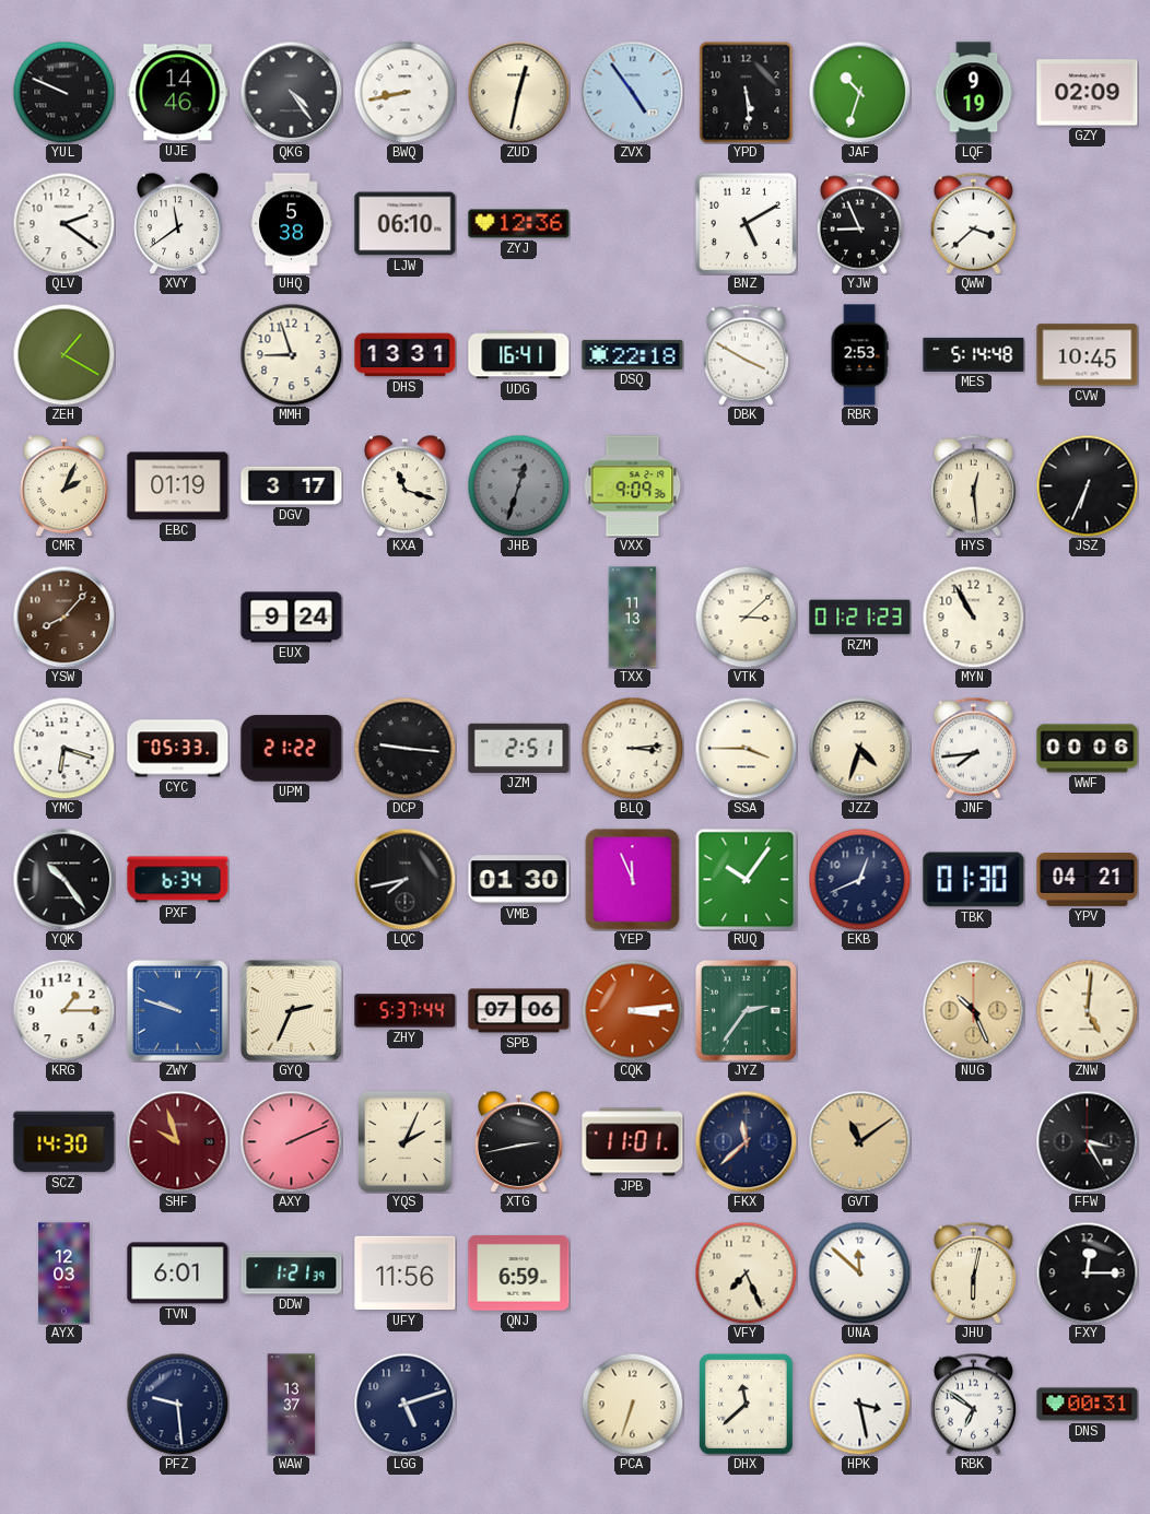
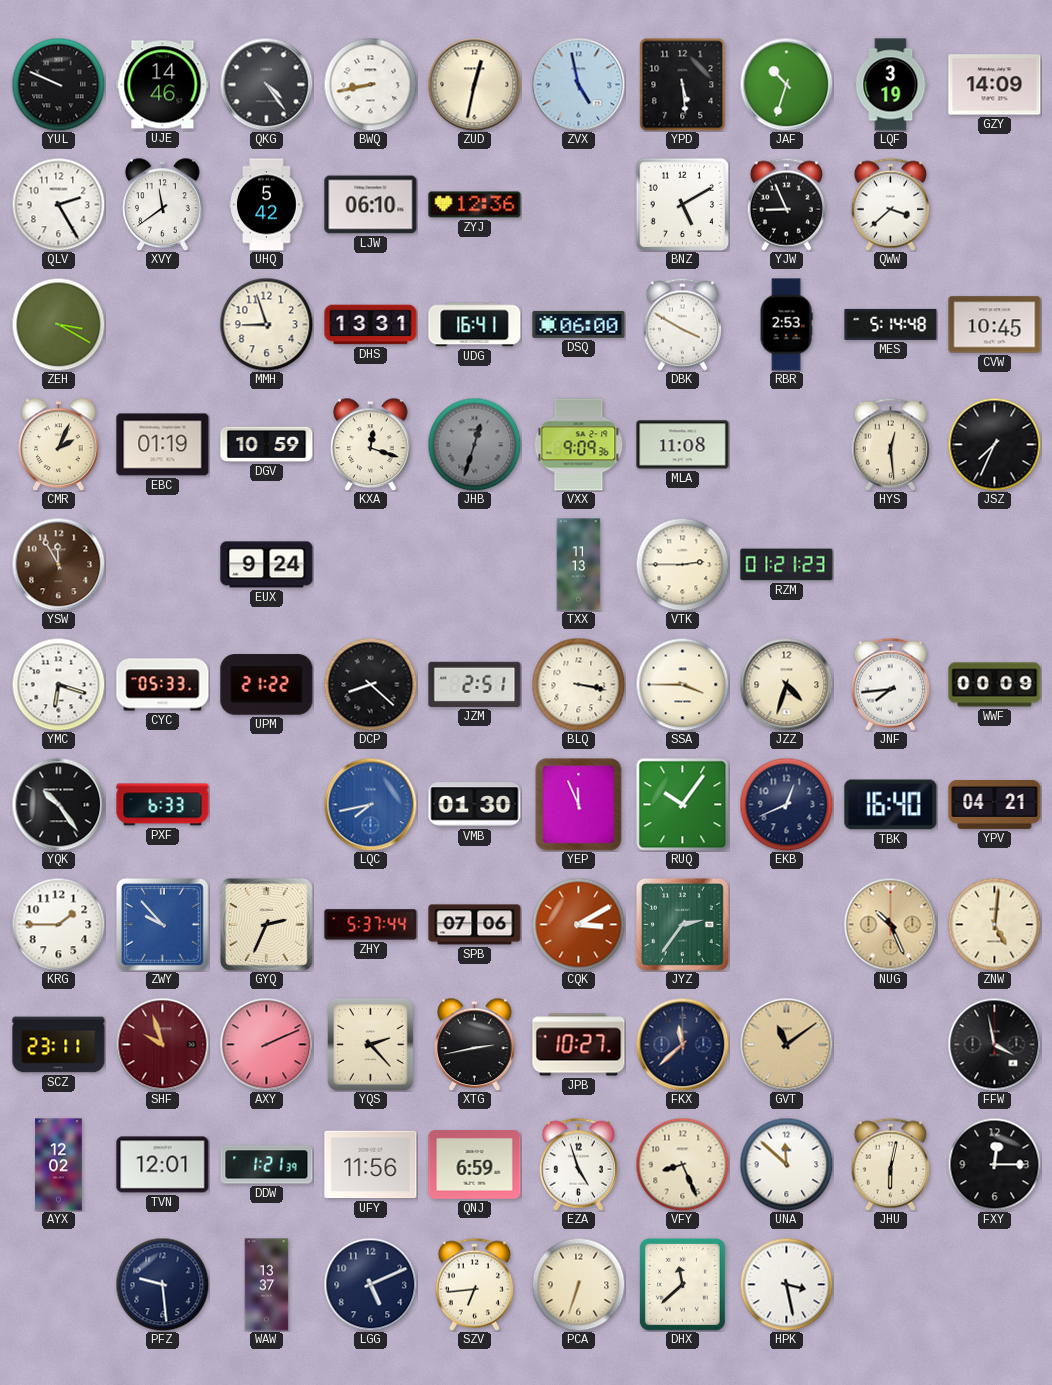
ZVX: 4:54 -> 4:58 (578, 84)
LQF: 9:19 -> 3:19 (891, 85)
GZY: 02:09 -> 14:09 (995, 85)
QLV: 2:21 -> 2:25 (58, 204)
UHQ: 5:38 -> 5:42 (267, 205)
ZEH: 1:20 -> 3:20 (58, 324)
DSQ: 22:18 -> 06:00 (579, 324)
DGV: 3:17 -> 10:59 (267, 444)
KXA: 11:18 -> 12:18 (371, 444)
MLA: none -> 11:08 (683, 445)
JSZ: 6:34 -> 7:34 (994, 444)
YSW: 8:07 -> 11:55 (58, 564)
VTK: 3:08 -> 2:45 (682, 564)
MYN: 10:55 -> none (973, 617)
DCP: 9:16 -> 8:22 (370, 684)
BLQ: 3:14 -> 3:17 (578, 684)
WWF: 00:06 -> 00:09 (995, 685)
PXF: 6:34 -> 6:33 (163, 805)
LQC dial: black -> blue (370, 804)
TBK: 01:30 -> 16:40 (891, 805)
KRG: 1:15 -> 1:45 (58, 924)
ZWY: 9:48 -> 9:53 (163, 925)
CQK: 3:14 -> 3:10 (578, 924)
SCZ: 14:30 -> 23:11 (59, 1045)
YQS: 2:04 -> 2:23 (370, 1045)
JPB: 11:01 -> 10:27 (579, 1045)
FFW: 3:25 -> 3:58 (994, 1044)
AYX: 12:03 -> 12:02 (59, 1165)
TVN: 6:01 -> 12:01 (163, 1165)
EZA: none -> 4:57 (578, 1164)
VFY: 7:26 -> 8:26 (682, 1164)
LGG: 5:12 -> 5:11 (370, 1284)
SZV: none -> 6:44 (474, 1284)
RBK: 6:51 -> none (973, 1404)
DNS: 00:31 -> none (1088, 1405)
